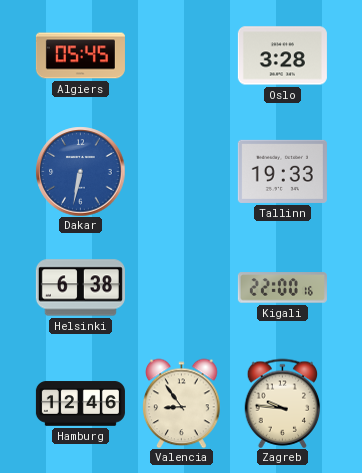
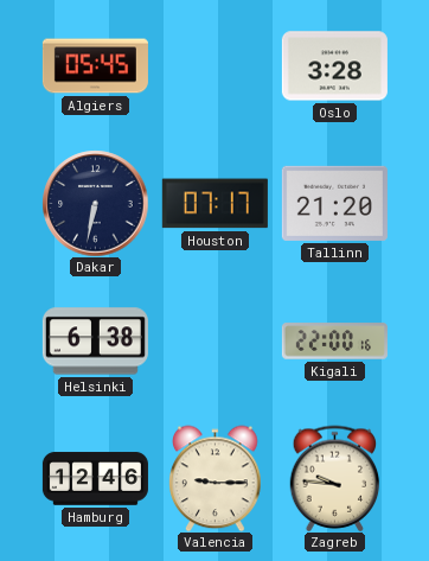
Dakar dial: blue -> navy (95, 203)
Houston: none -> 07:17 (214, 204)
Tallinn: 19:33 -> 21:20 (334, 203)
Valencia: 8:54 -> 9:15 (216, 478)
